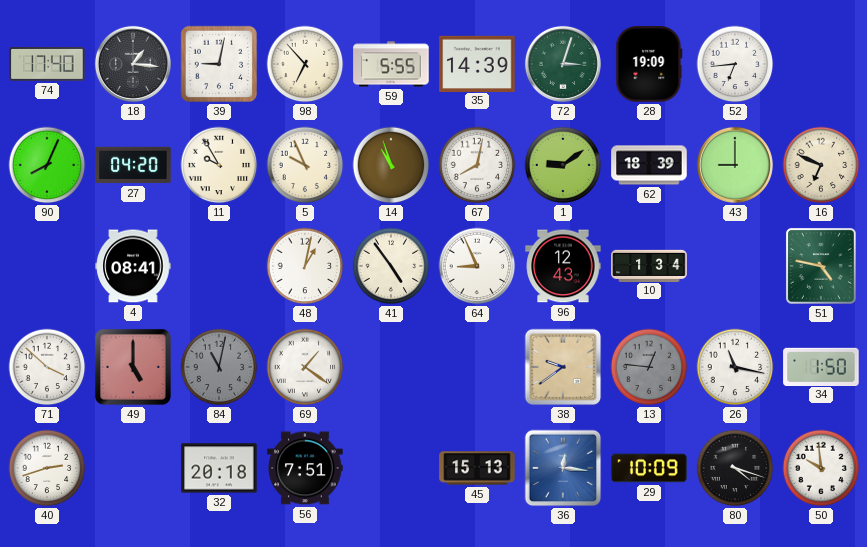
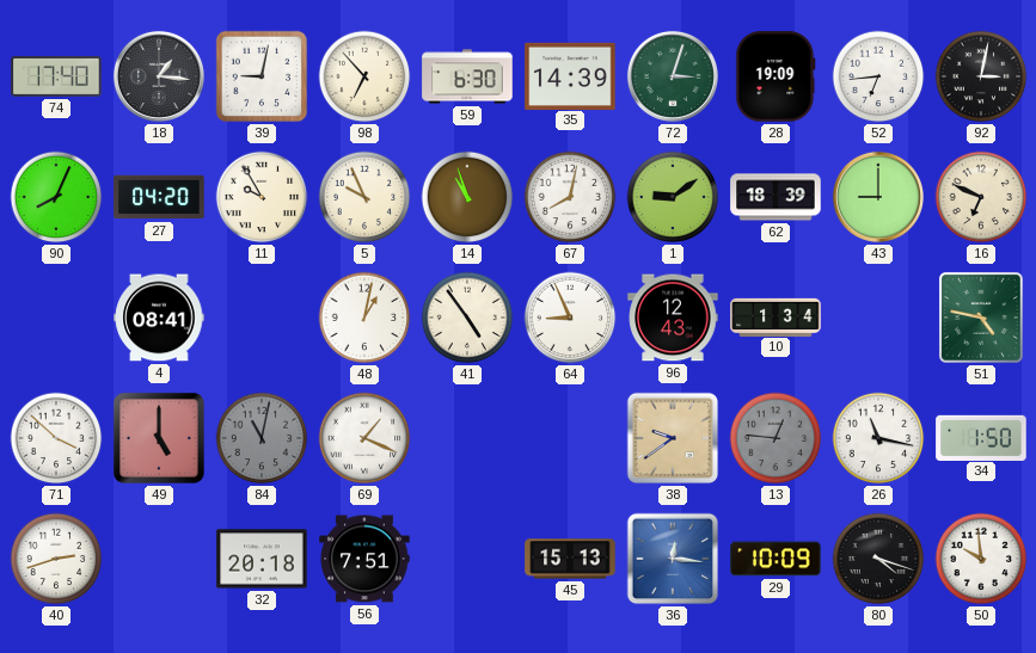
59: 5:55 -> 6:30 (467, 76)
92: none -> 3:02 (981, 76)
69: 1:21 -> 1:19 (364, 438)
